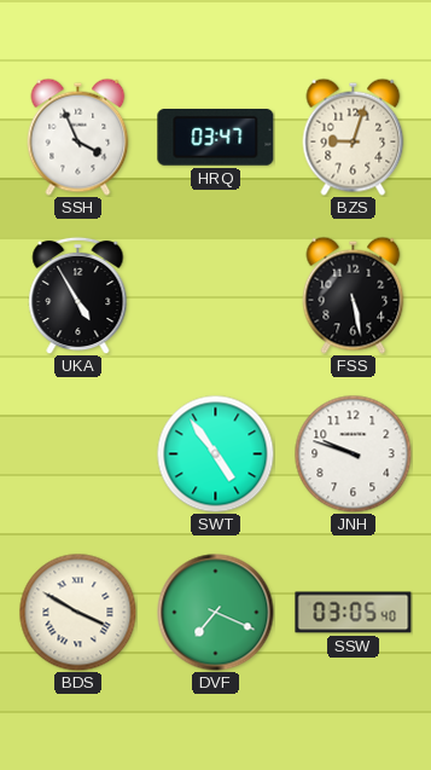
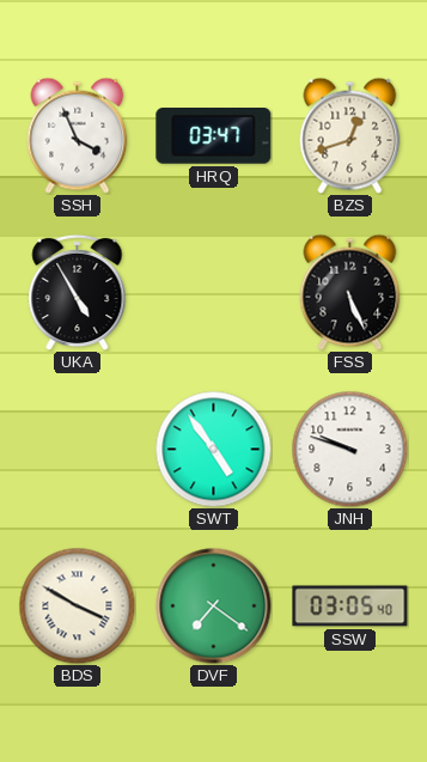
BZS: 9:03 -> 12:42 (350, 135)
FSS: 5:28 -> 5:26 (350, 292)
DVF: 7:19 -> 7:21 (214, 606)
